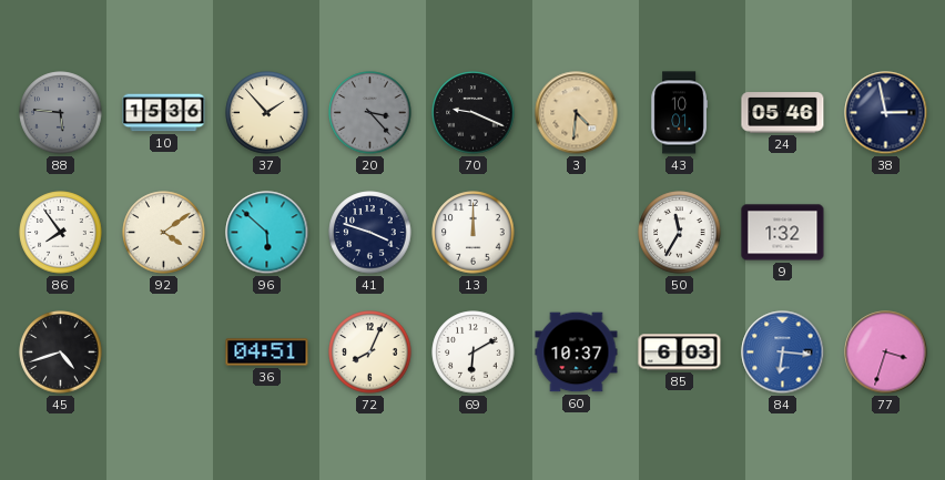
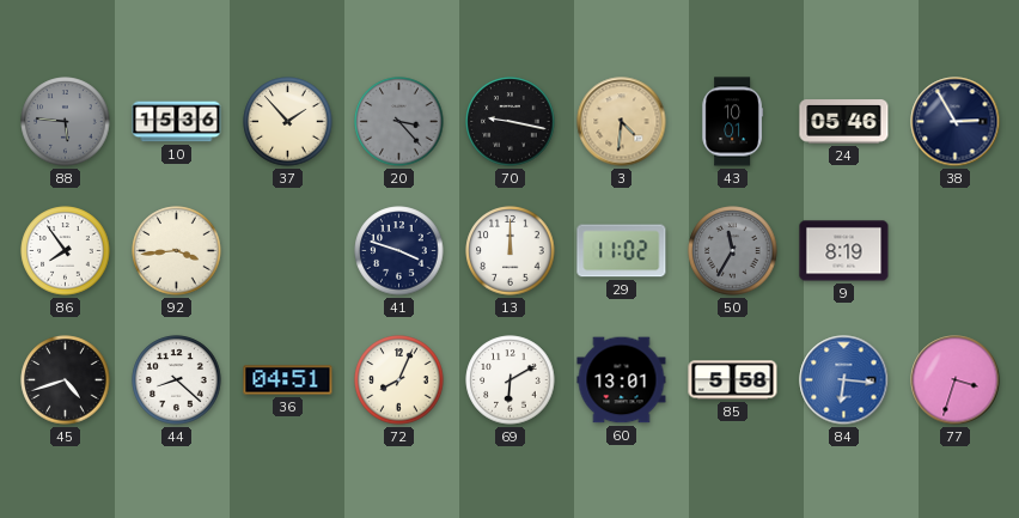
70: 9:19 -> 9:17 (511, 122)
38: 2:58 -> 2:55 (956, 122)
92: 4:09 -> 3:44 (177, 251)
96: 5:52 -> none (267, 233)
29: none -> 11:02 (622, 251)
50 dial: white -> grey (733, 251)
9: 1:32 -> 8:19 (844, 251)
44: none -> 8:22 (177, 380)
60: 10:37 -> 13:01 (622, 380)
85: 6:03 -> 5:58 (733, 380)
